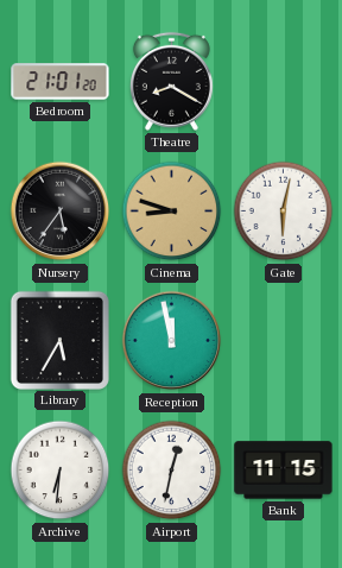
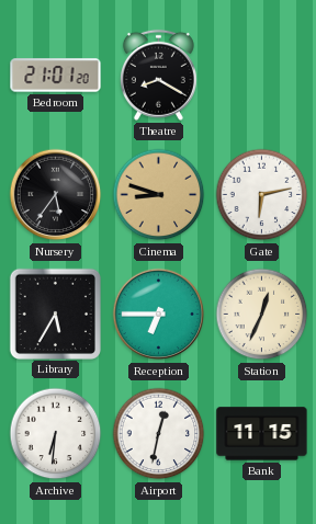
Gate: 6:02 -> 6:13 (262, 195)
Reception: 11:58 -> 6:45 (159, 315)
Station: none -> 12:34 (262, 315)
